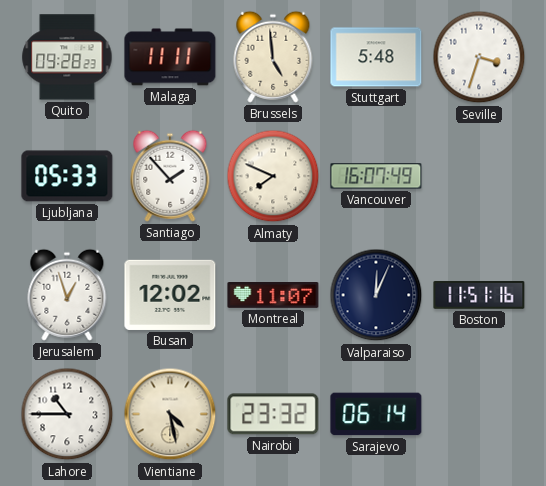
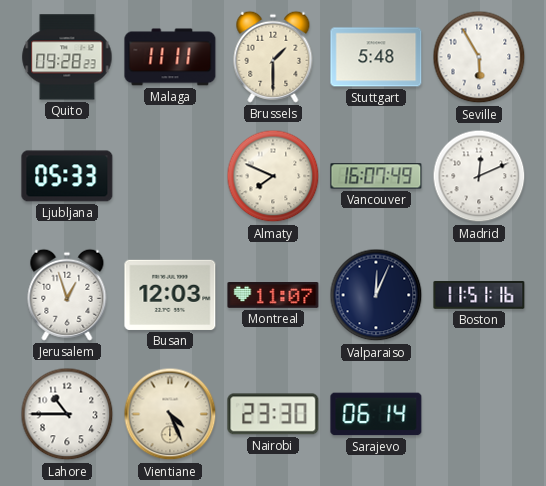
Brussels: 4:59 -> 1:30 (273, 57)
Seville: 3:33 -> 5:55 (479, 57)
Santiago: 1:53 -> none (170, 176)
Madrid: none -> 12:11 (479, 176)
Busan: 12:02 -> 12:03 (170, 295)
Vientiane: 4:28 -> 4:26 (170, 414)
Nairobi: 23:32 -> 23:30 (273, 414)
